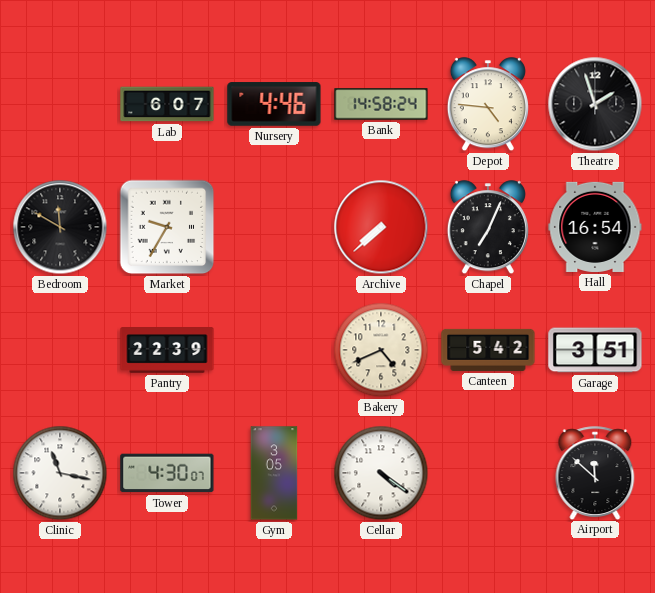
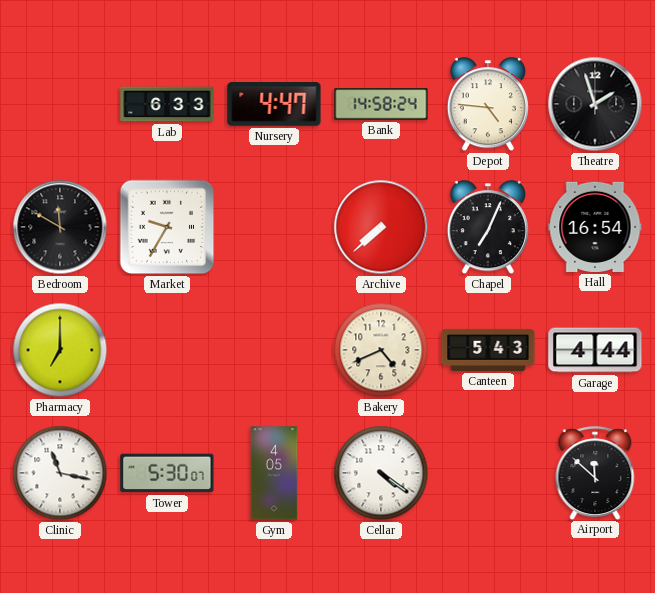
Lab: 6:07 -> 6:33 (167, 104)
Nursery: 4:46 -> 4:47 (274, 104)
Pharmacy: none -> 7:00 (60, 350)
Pantry: 22:39 -> none (167, 351)
Canteen: 5:42 -> 5:43 (488, 350)
Garage: 3:51 -> 4:44 (595, 350)
Tower: 4:30 -> 5:30 (167, 473)
Gym: 3:05 -> 4:05 (274, 473)
